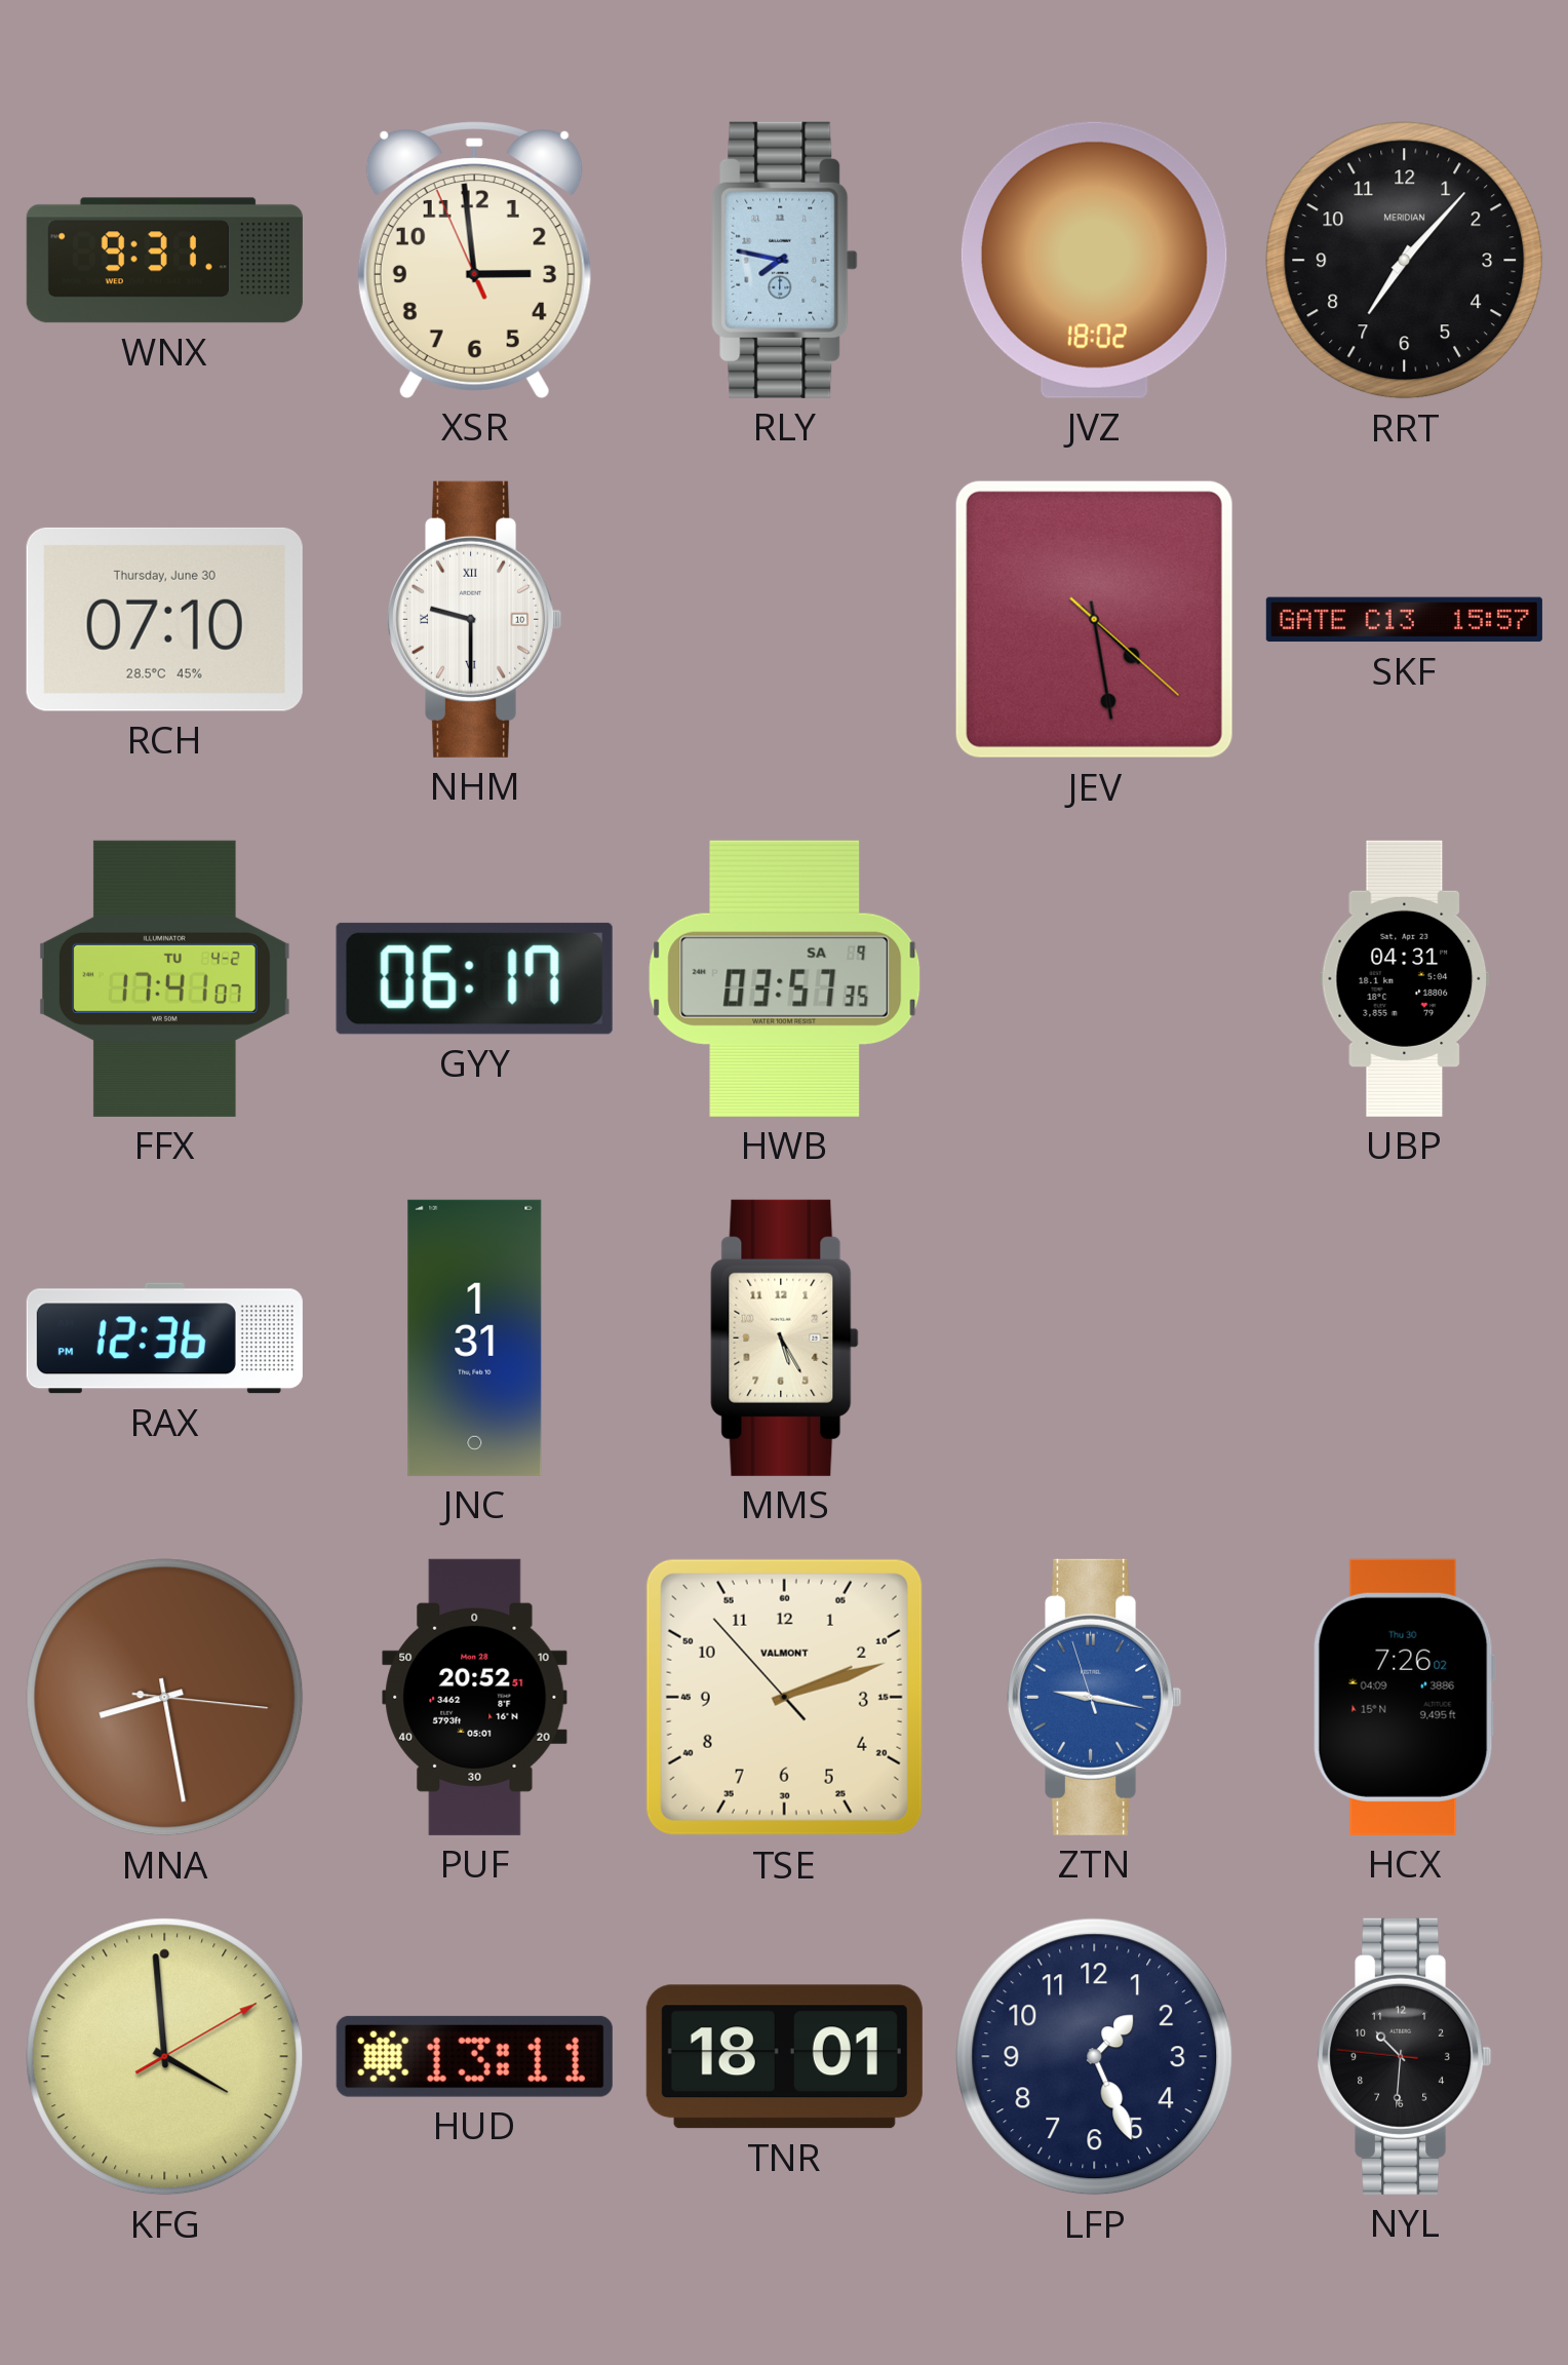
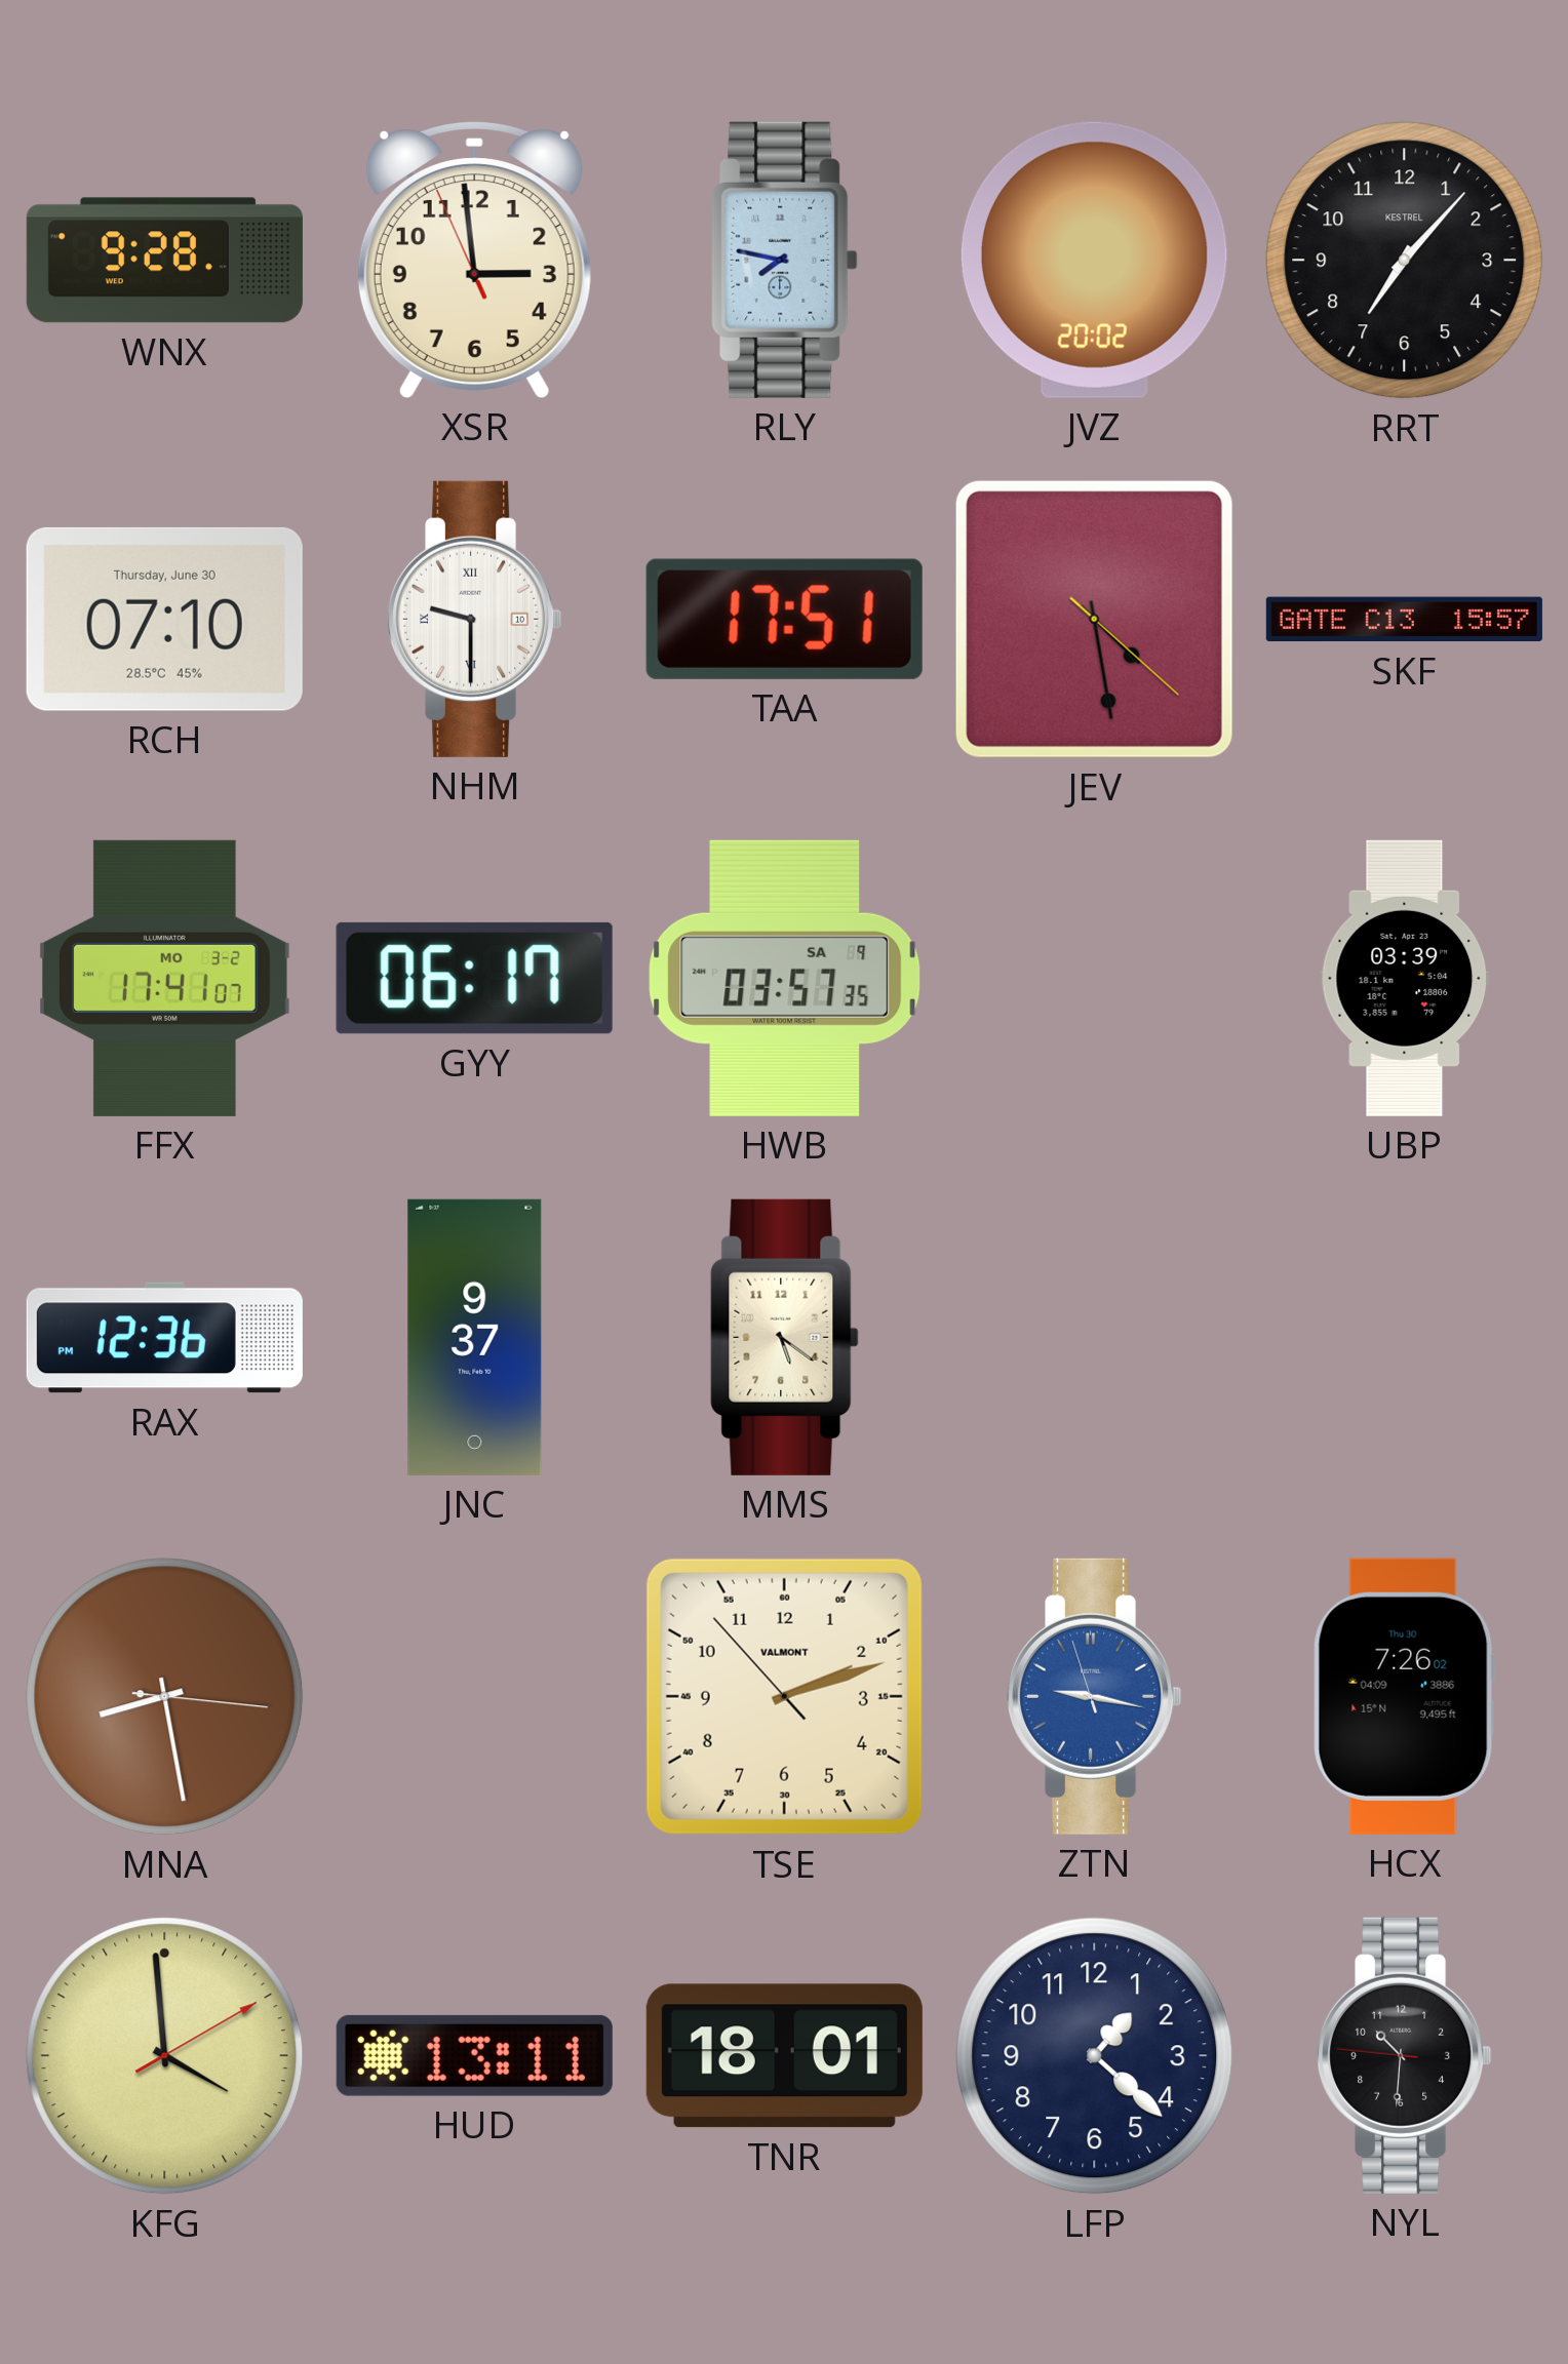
WNX: 9:31 -> 9:28 (164, 261)
JVZ: 18:02 -> 20:02 (1094, 260)
RRT brand: MERIDIAN -> KESTREL (1405, 261)
TAA: none -> 17:51 (784, 619)
FFX date: TU 4-2 -> MO 3-2 (164, 978)
UBP: 04:31 -> 03:39 (1405, 978)
JNC: 1:31 -> 9:37 (475, 1337)
MMS: 5:25 -> 5:21 (785, 1337)
PUF: 20:52 -> none (475, 1697)
LFP: 1:26 -> 1:22 (1095, 2056)
